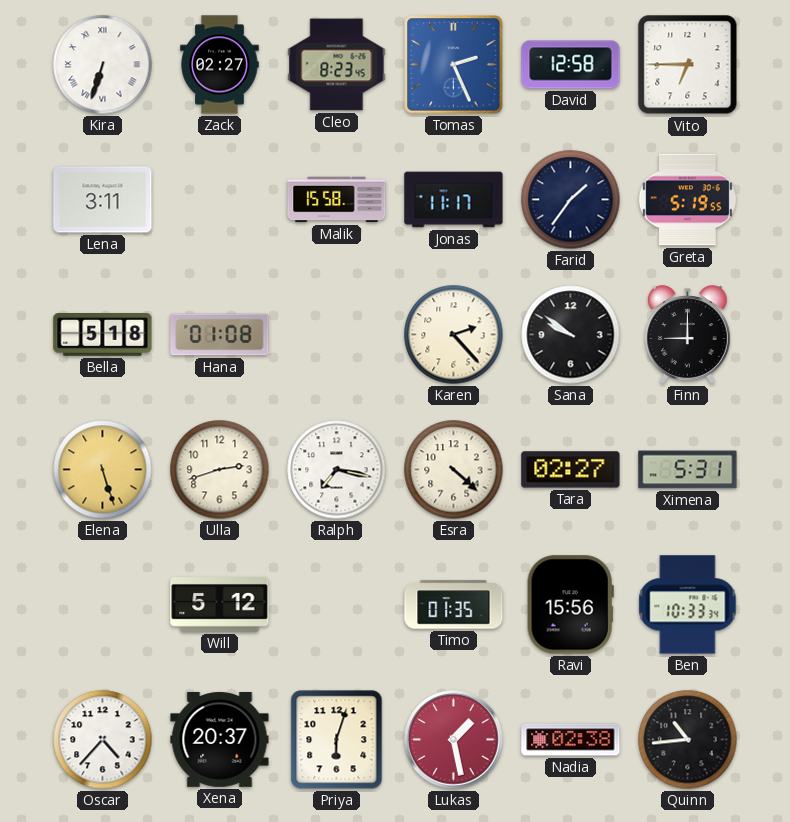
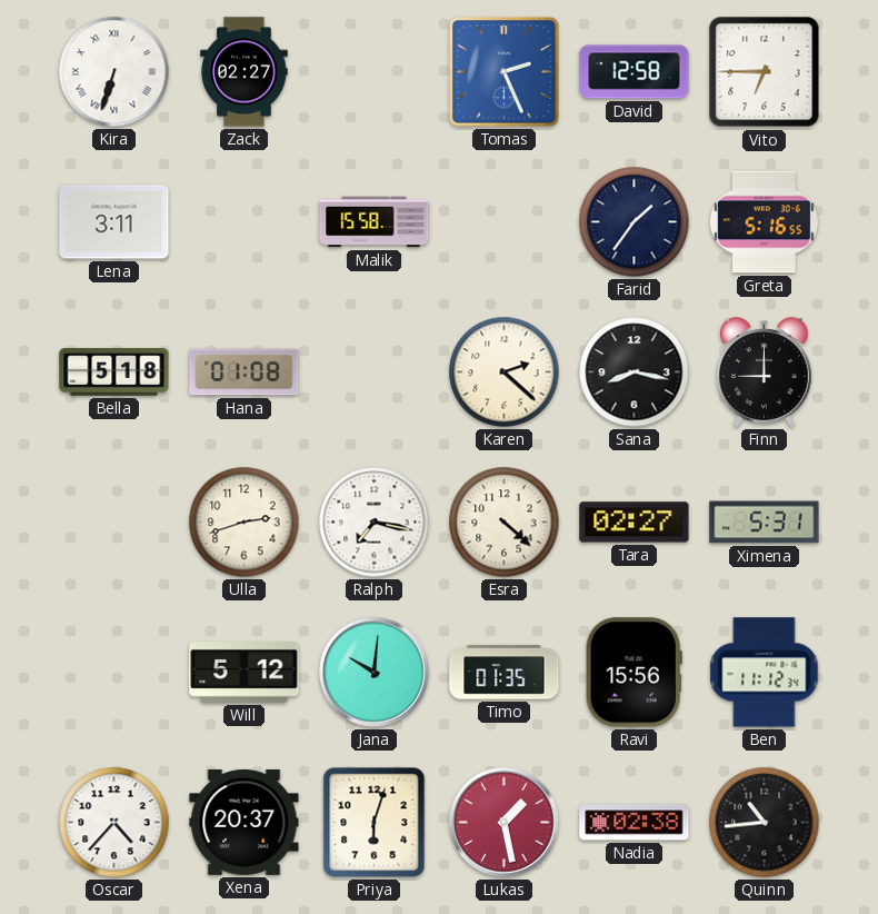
Cleo: 8:23 -> none (337, 65)
Jonas: 11:17 -> none (454, 200)
Greta: 5:19 -> 5:16 (764, 222)
Karen: 2:23 -> 2:22 (505, 372)
Sana: 9:51 -> 8:17 (635, 372)
Elena: 5:27 -> none (103, 470)
Jana: none -> 10:01 (375, 673)
Ben: 10:33 -> 11:12 (765, 673)
